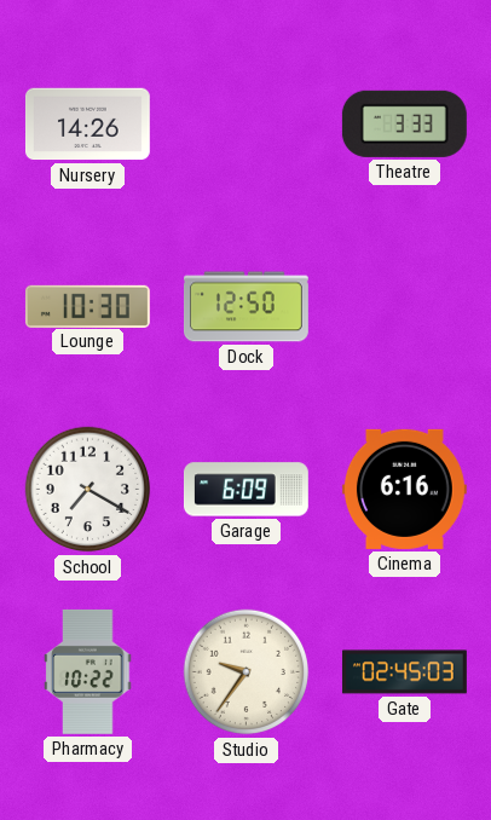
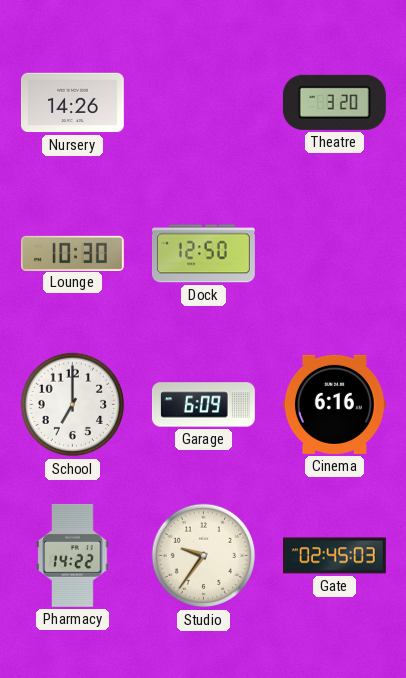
Theatre: 3:33 -> 3:20 (334, 102)
School: 7:20 -> 7:00 (73, 405)
Pharmacy: 10:22 -> 14:22 (73, 555)
